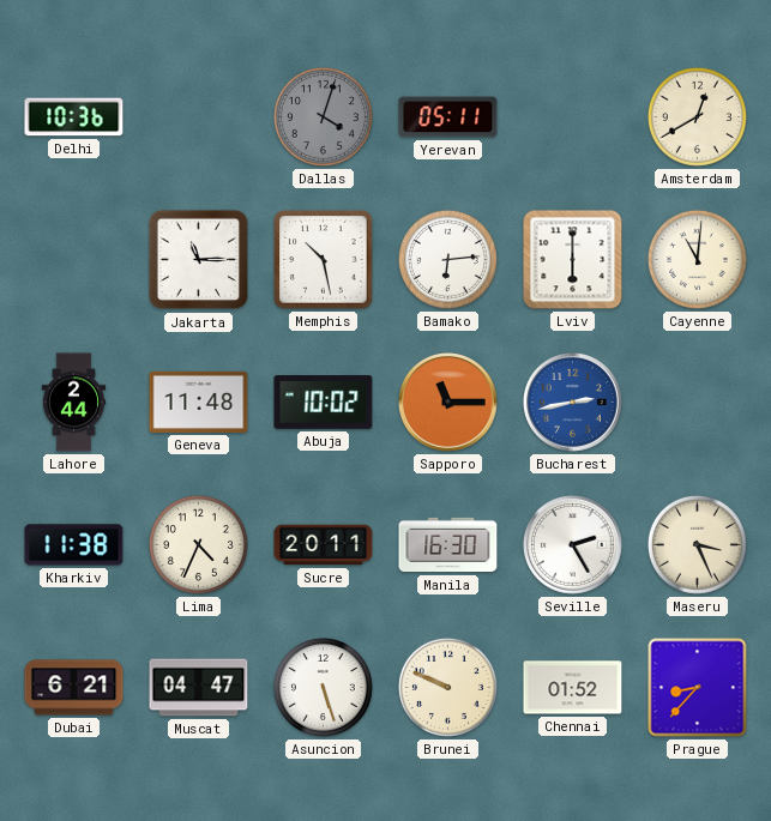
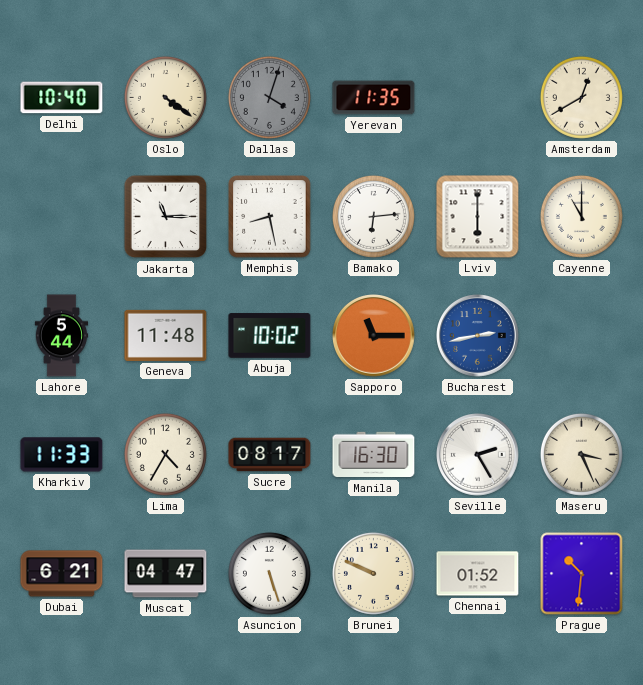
Delhi: 10:36 -> 10:40 (62, 98)
Oslo: none -> 4:21 (165, 97)
Yerevan: 05:11 -> 11:35 (374, 98)
Memphis: 10:28 -> 8:28 (270, 217)
Cayenne: 11:01 -> 11:00 (581, 216)
Lahore: 2:44 -> 5:44 (62, 336)
Kharkiv: 11:38 -> 11:33 (62, 455)
Lima: 4:34 -> 4:35 (165, 454)
Sucre: 20:11 -> 08:17 (270, 455)
Prague: 8:37 -> 10:31 (582, 574)
